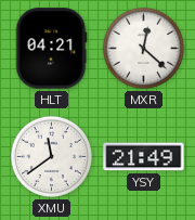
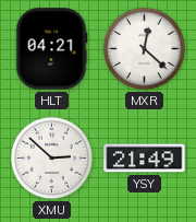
XMU: 11:39 -> 2:52 (51, 157)
